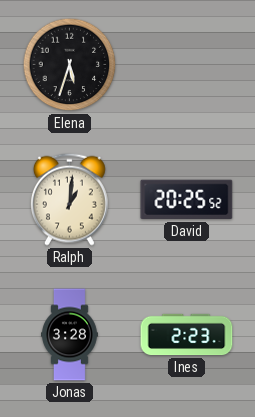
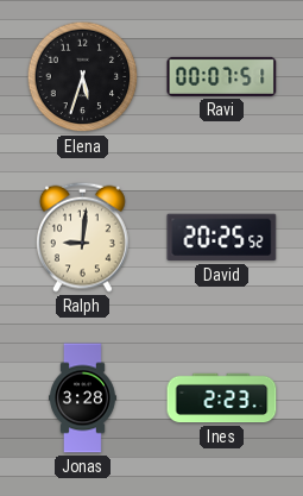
Ravi: none -> 00:07 (222, 76)
Ralph: 1:01 -> 9:01 (82, 237)
